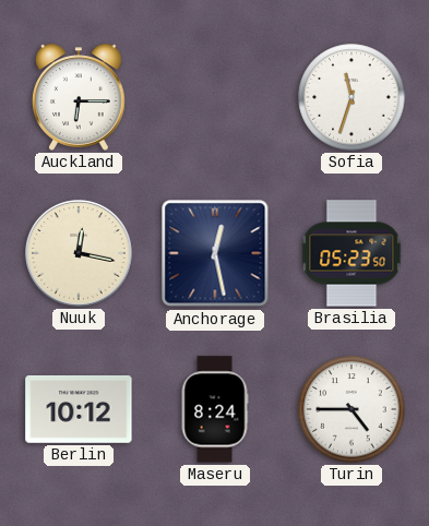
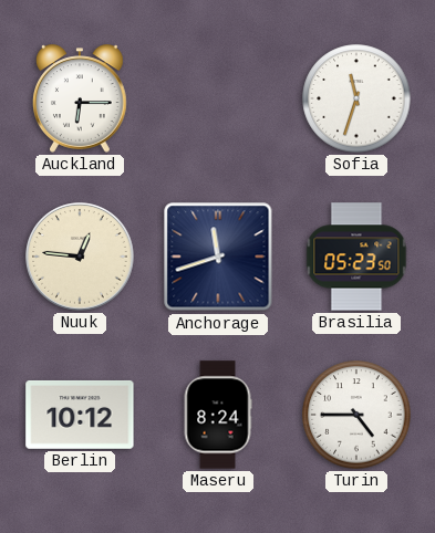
Nuuk: 12:17 -> 12:46 (80, 257)
Anchorage: 12:28 -> 11:42 (218, 257)
